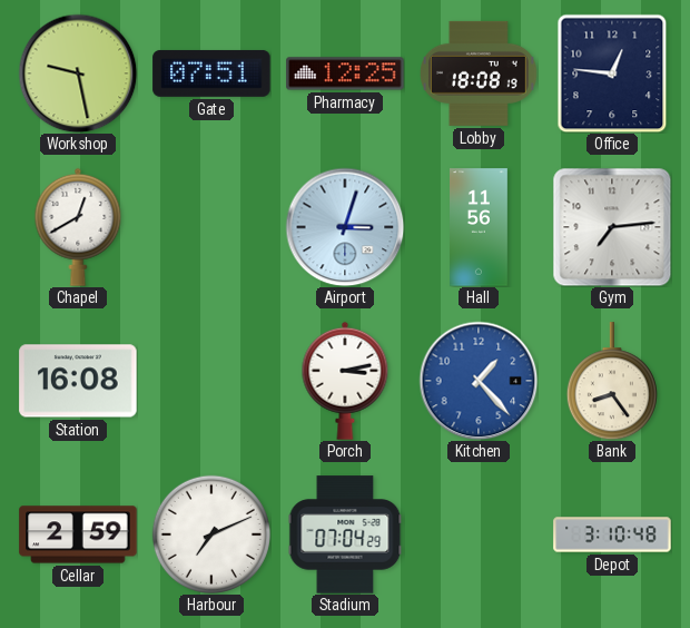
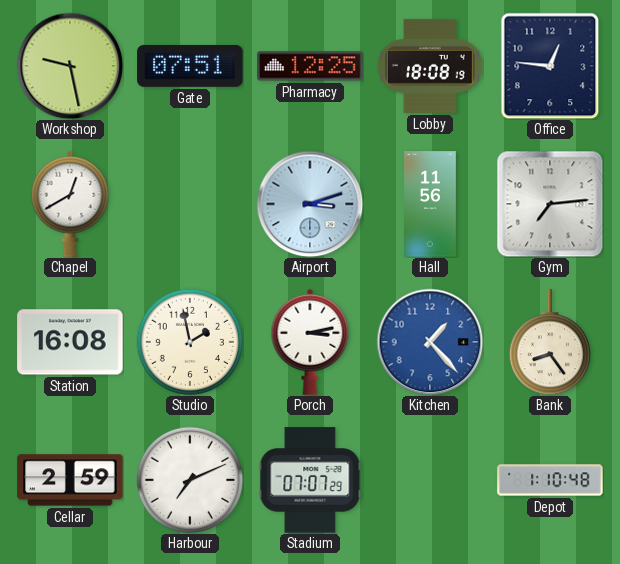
Airport: 3:03 -> 3:12 (310, 204)
Studio: none -> 1:58 (190, 342)
Stadium: 07:04 -> 07:07 (310, 480)
Depot: 3:10 -> 1:10 (550, 480)
